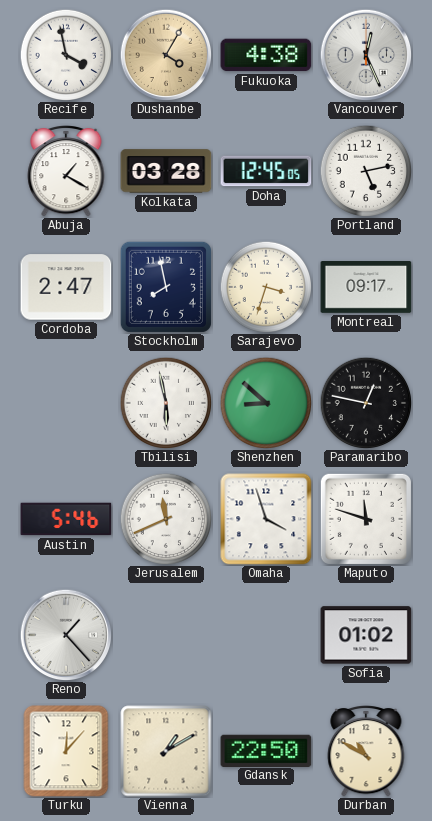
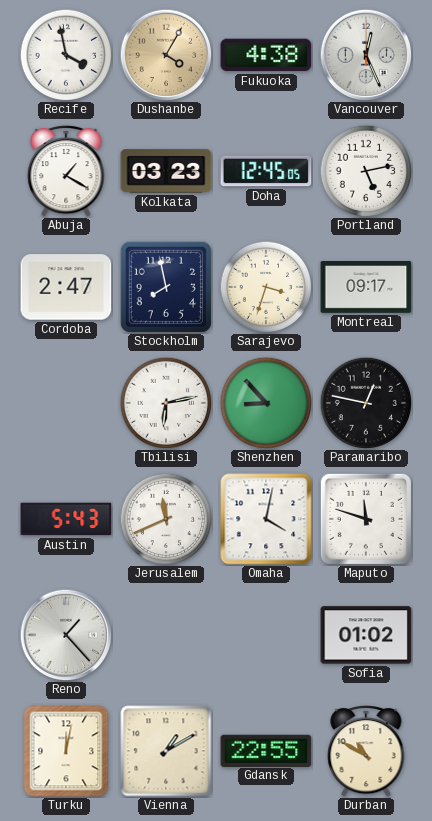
Kolkata: 03:28 -> 03:23 (166, 171)
Tbilisi: 5:58 -> 6:13 (166, 403)
Shenzhen: 8:52 -> 8:53 (266, 403)
Austin: 5:46 -> 5:43 (66, 519)
Omaha: 3:57 -> 4:02 (266, 519)
Turku: 12:07 -> 12:02 (66, 751)
Gdansk: 22:50 -> 22:55 (266, 750)
